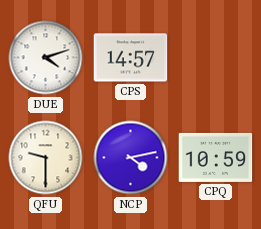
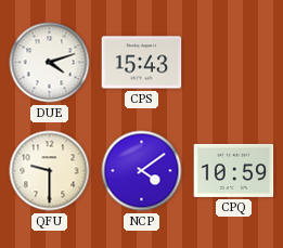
CPS: 14:57 -> 15:43 (142, 63)
NCP: 4:13 -> 4:09 (142, 171)
